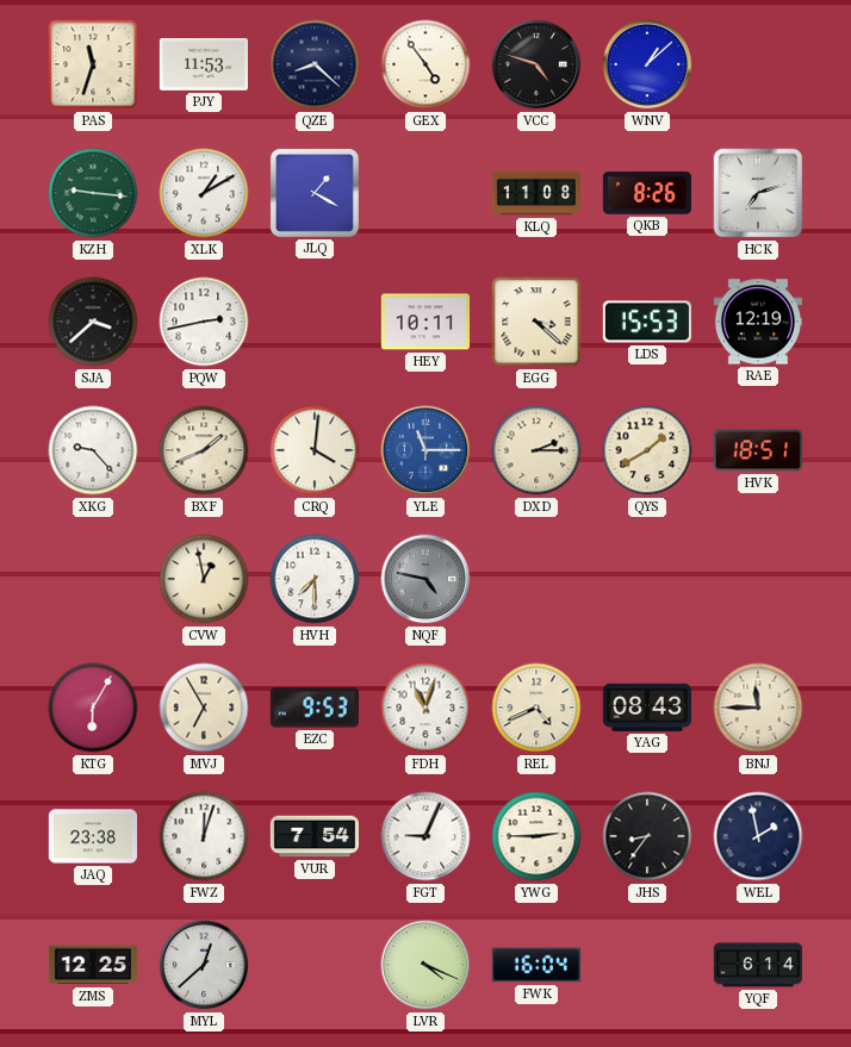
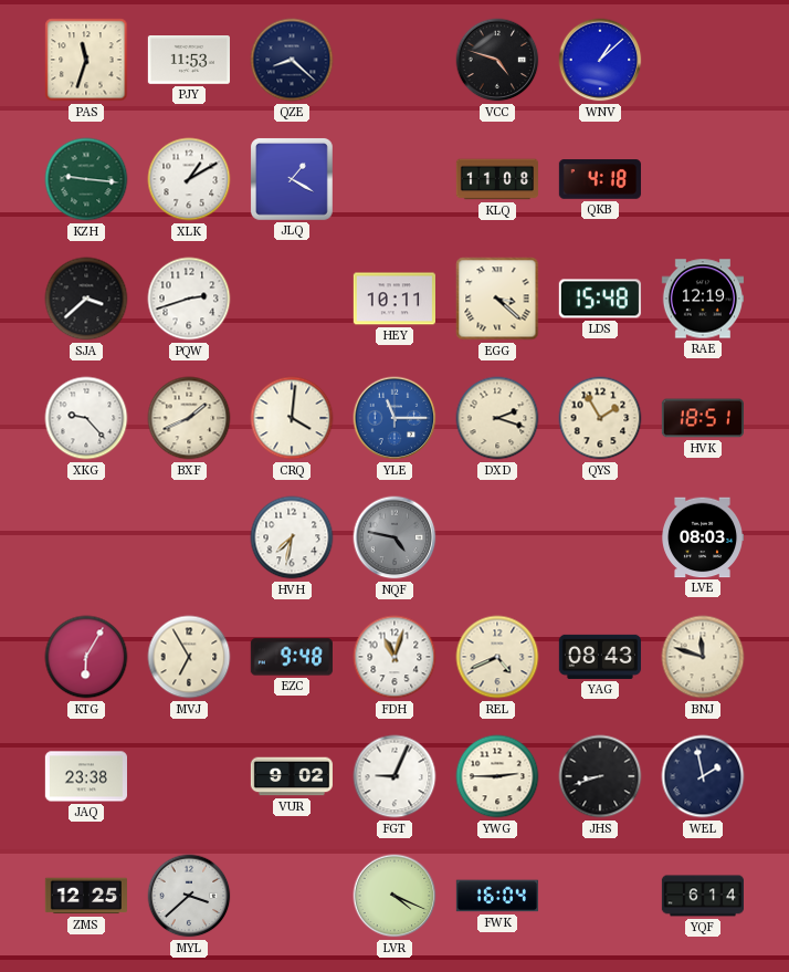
GEX: 4:54 -> none (425, 64)
QKB: 8:26 -> 4:18 (600, 179)
HCK: 7:12 -> none (758, 193)
PQW: 2:43 -> 2:42 (189, 299)
LDS: 15:53 -> 15:48 (600, 299)
DXD: 2:15 -> 2:18 (497, 418)
QYS: 1:40 -> 1:55 (600, 418)
CVW: 12:58 -> none (204, 579)
HVH: 7:30 -> 7:32 (292, 537)
LVE: none -> 08:03 (702, 537)
EZC: 9:53 -> 9:48 (292, 657)
BNJ: 11:45 -> 11:48 (703, 657)
FWZ: 12:03 -> none (204, 836)
VUR: 7:54 -> 9:02 (291, 776)
JHS: 8:36 -> 8:42 (600, 776)
MYL: 12:38 -> 3:38 (189, 896)
